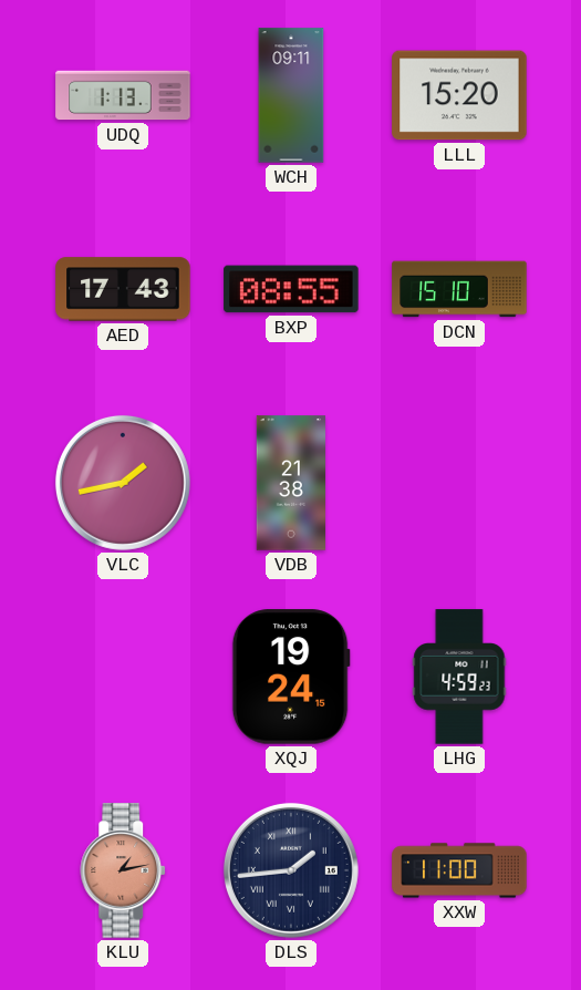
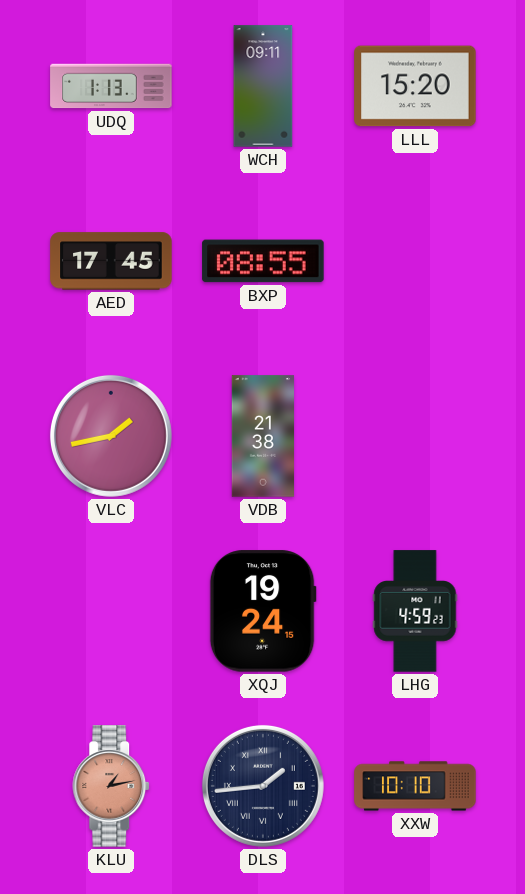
AED: 17:43 -> 17:45 (111, 261)
DCN: 15:10 -> none (459, 289)
XXW: 11:00 -> 10:10 (415, 786)
